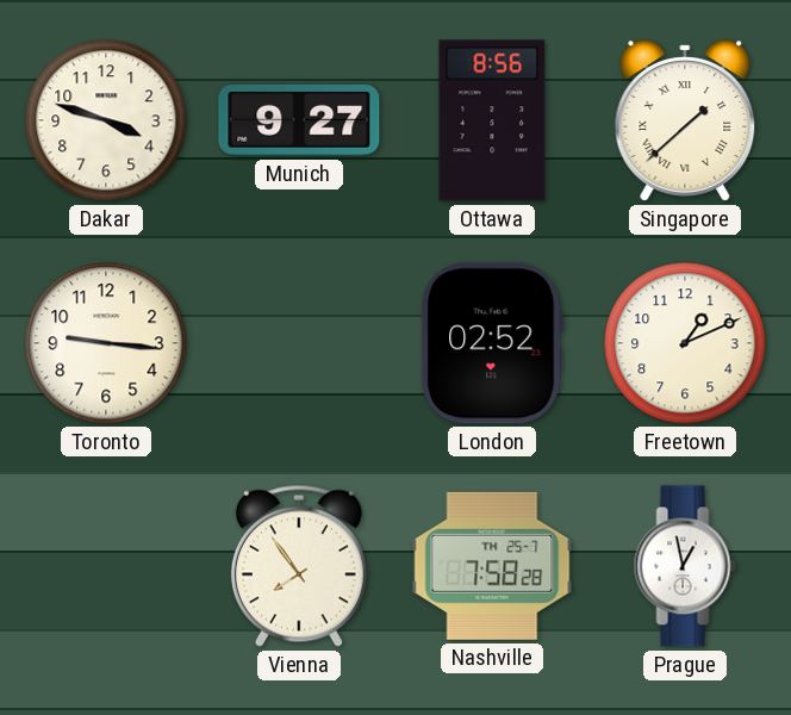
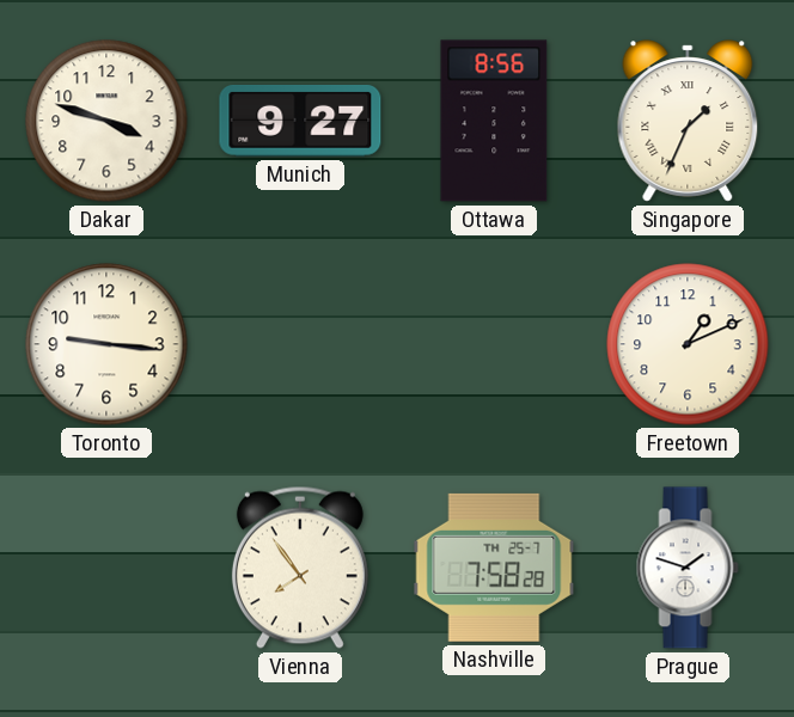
Singapore: 1:38 -> 1:34 (688, 121)
London: 02:52 -> none (492, 343)
Prague: 12:58 -> 1:48 (688, 568)
